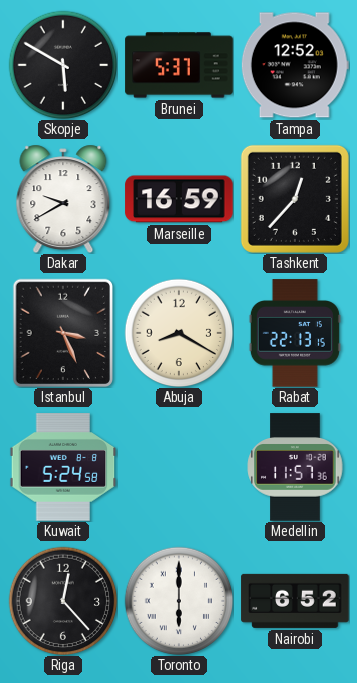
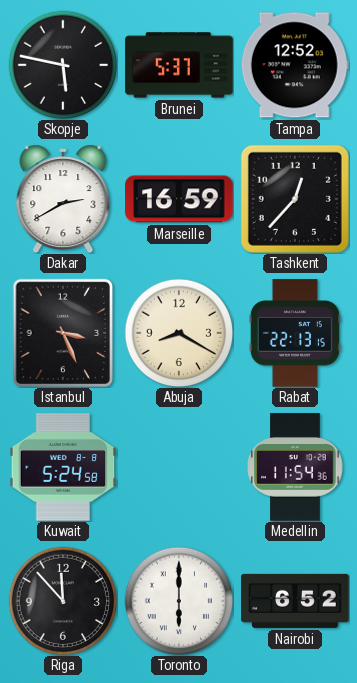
Skopje: 5:50 -> 5:47 (63, 65)
Dakar: 9:40 -> 2:40 (63, 199)
Medellin: 11:57 -> 11:54 (295, 467)
Riga: 12:23 -> 11:53 (63, 601)
